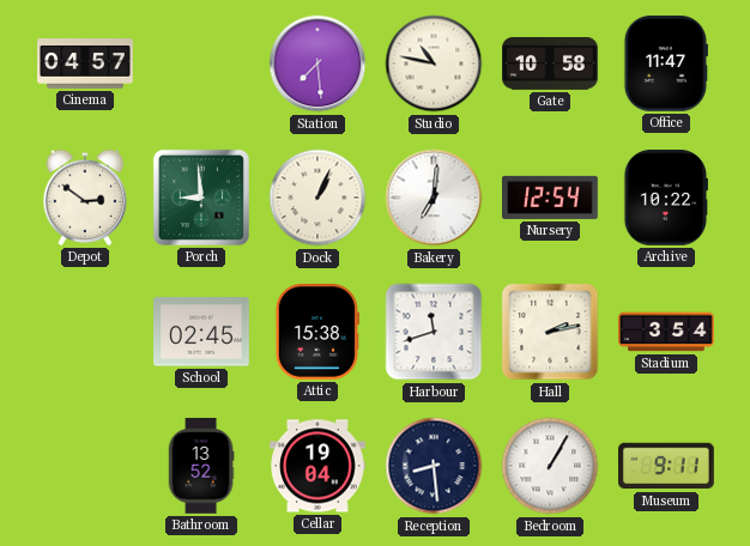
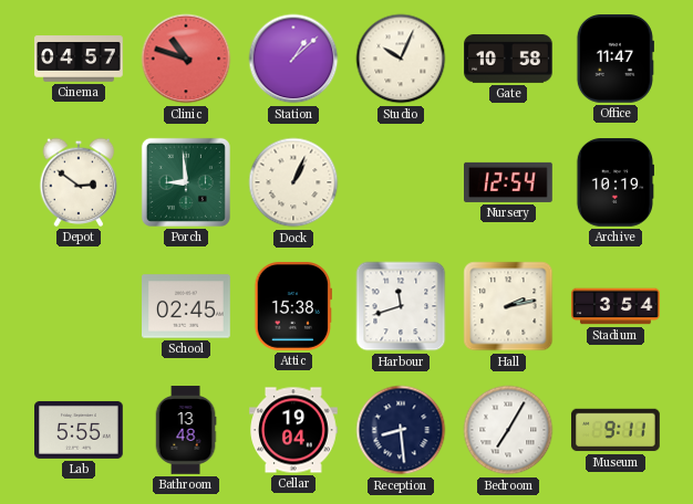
Clinic: none -> 10:48 (186, 59)
Station: 7:29 -> 1:08 (293, 59)
Studio: 10:47 -> 10:04 (401, 59)
Bakery: 7:01 -> none (434, 198)
Archive: 10:22 -> 10:19 (614, 183)
Lab: none -> 5:55 (80, 430)
Bathroom: 13:52 -> 13:48 (186, 430)
Bedroom: 1:05 -> 7:05 (508, 430)
